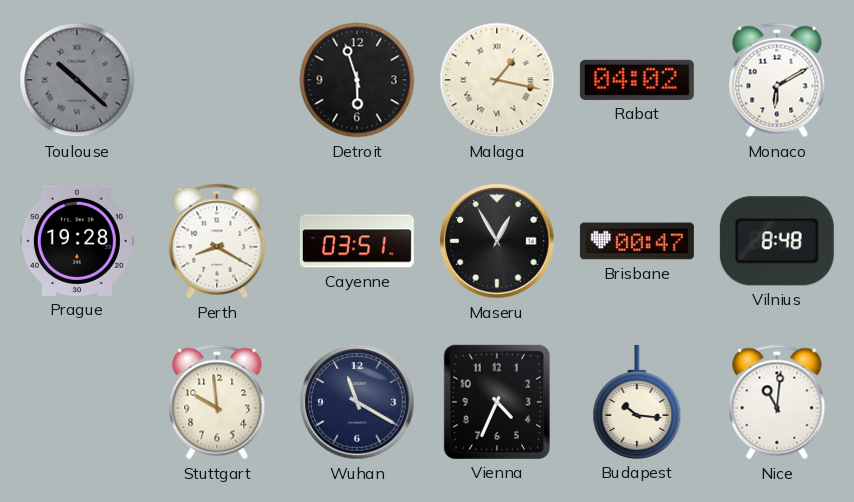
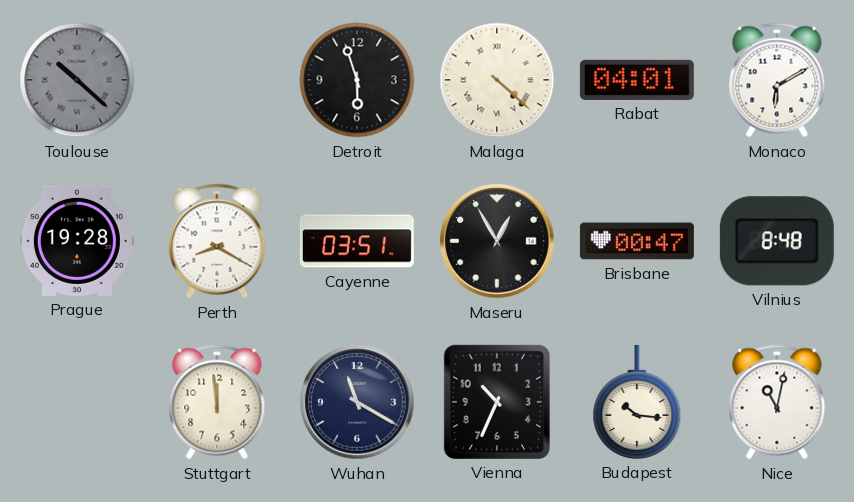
Malaga: 1:17 -> 4:22 (497, 80)
Rabat: 04:02 -> 04:01 (637, 80)
Stuttgart: 9:59 -> 11:59 (217, 402)
Vienna: 4:34 -> 10:34 (497, 402)
Nice: 11:01 -> 11:02 (777, 402)
